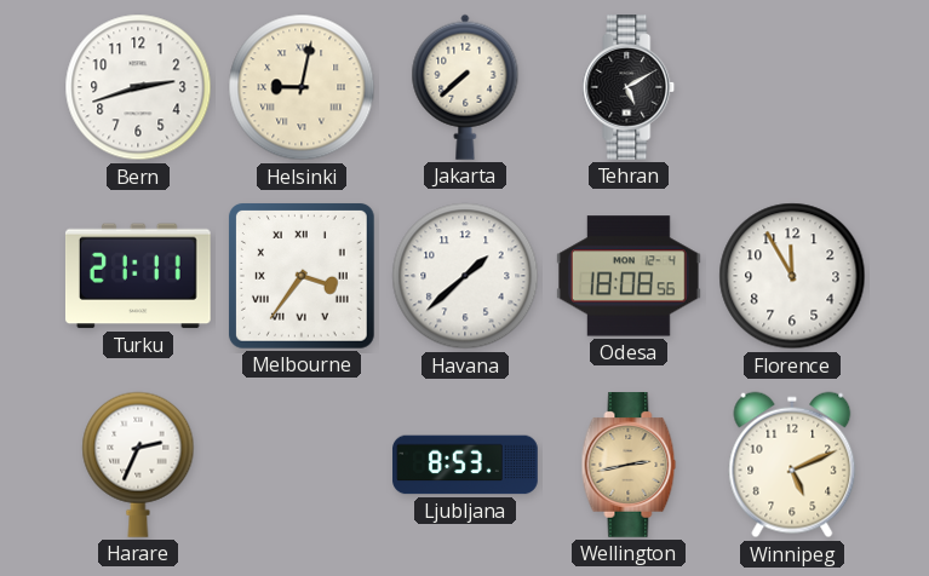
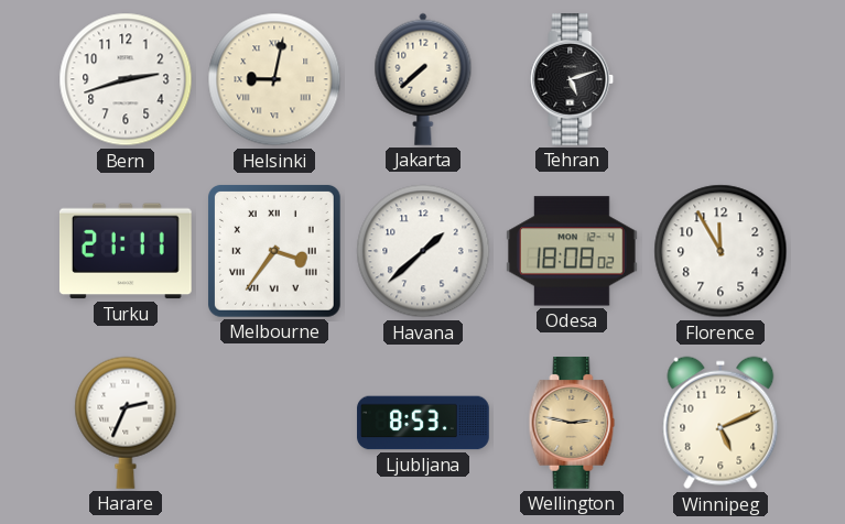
Tehran: 5:10 -> 5:12 (572, 79)
Odesa: 18:08:56 -> 18:08:02 (573, 251)
Wellington: 2:43 -> 2:47 (572, 423)
